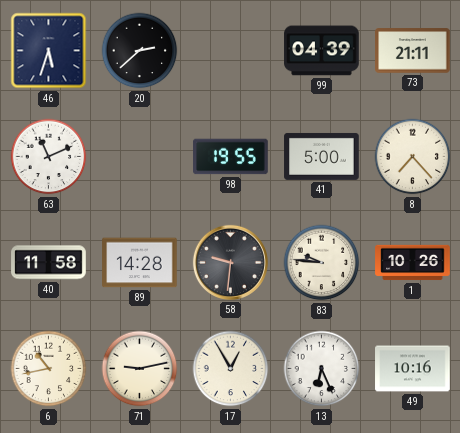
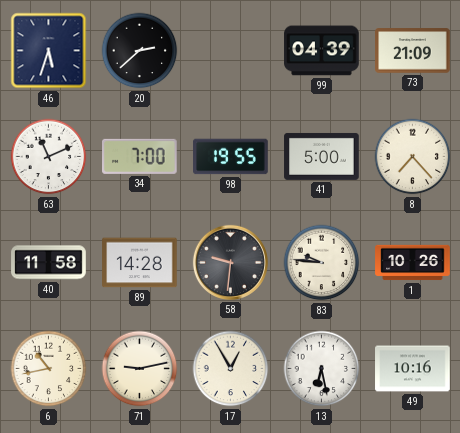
73: 21:11 -> 21:09 (413, 51)
34: none -> 7:00 (140, 156)
13: 6:26 -> 6:28 (322, 369)
